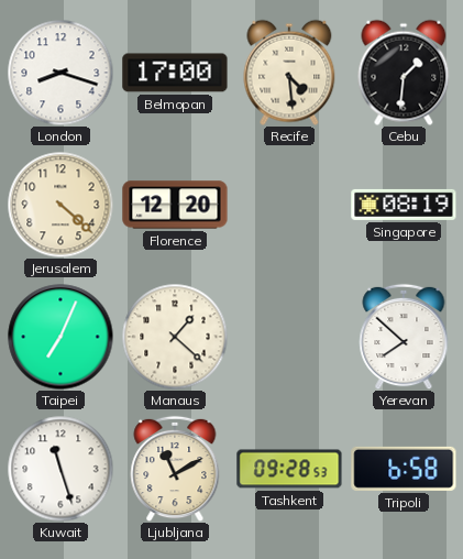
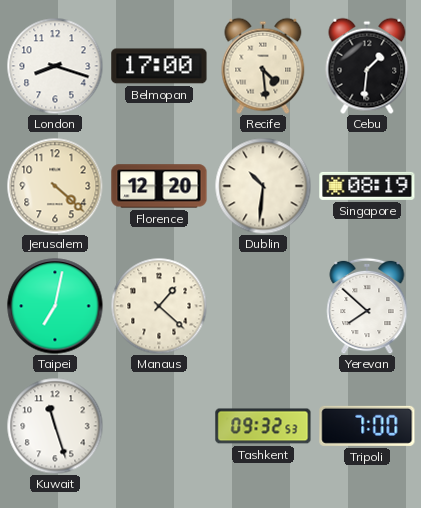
Dublin: none -> 10:31 (263, 186)
Taipei: 7:04 -> 7:02 (55, 306)
Ljubljana: 11:10 -> none (175, 469)
Tashkent: 09:28 -> 09:32 (263, 426)
Tripoli: 6:58 -> 7:00 (367, 426)
